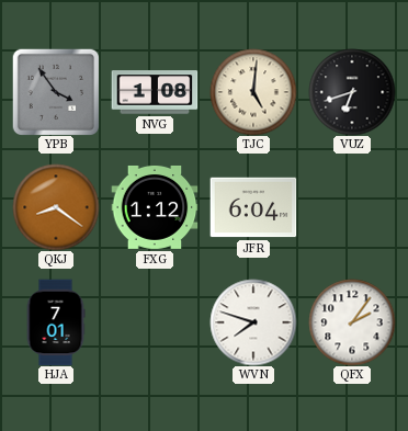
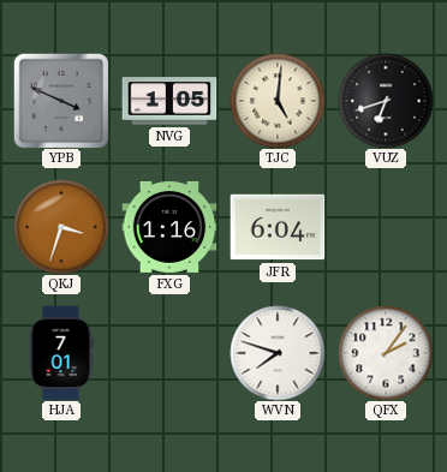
YPB: 3:54 -> 3:49 (61, 101)
NVG: 1:08 -> 1:05 (169, 101)
QKJ: 8:21 -> 3:33 (61, 227)
FXG: 1:12 -> 1:16 (169, 227)
